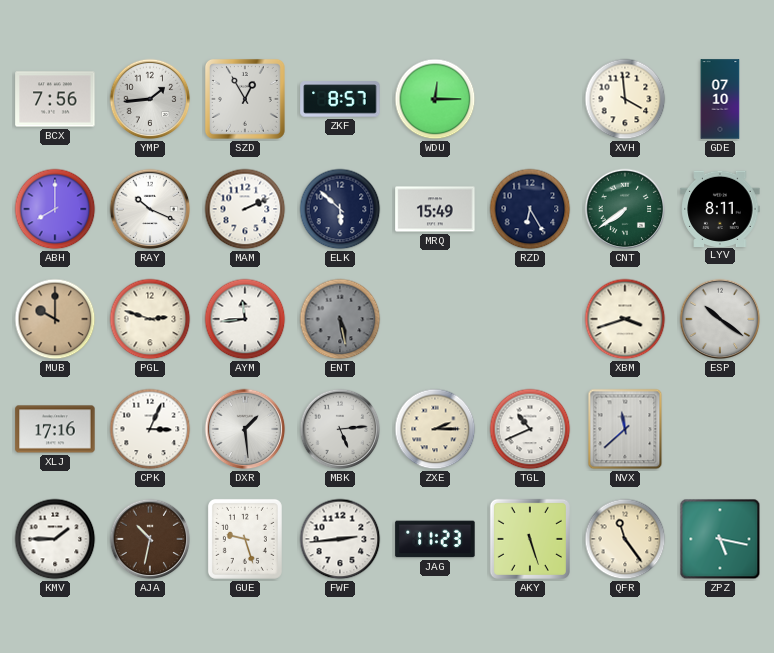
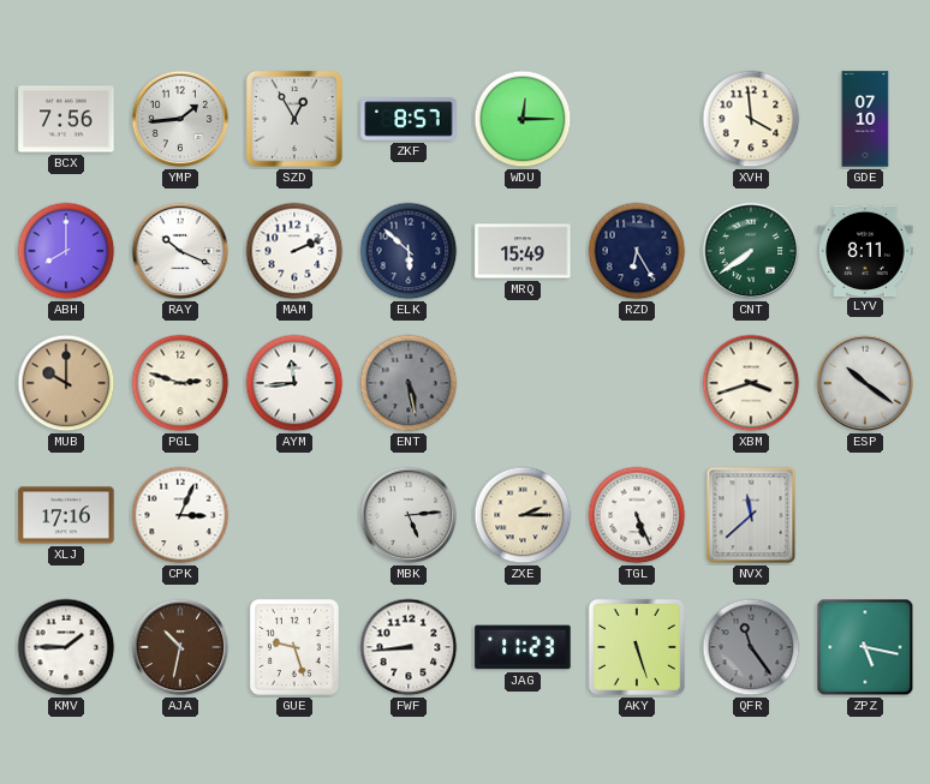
DXR: 1:29 -> none (245, 429)
TGL: 10:41 -> 5:26 (637, 515)
FWF: 2:44 -> 8:44 (409, 647)
QFR dial: cream -> grey (751, 647)
